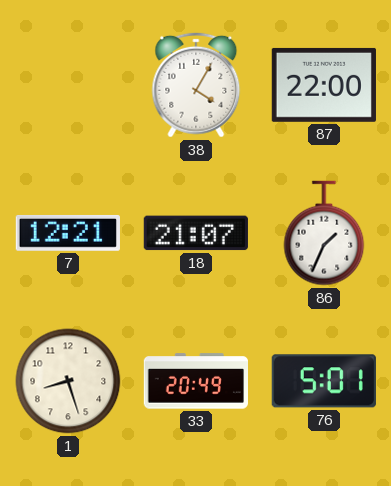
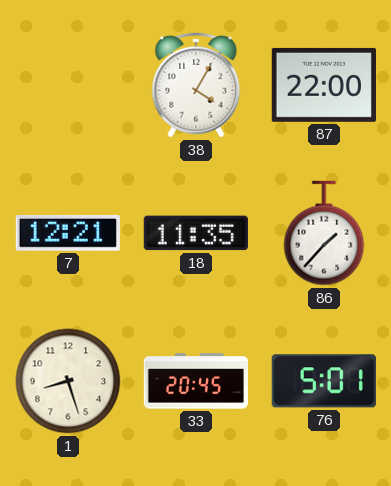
18: 21:07 -> 11:35 (196, 233)
86: 1:34 -> 1:37 (324, 233)
33: 20:49 -> 20:45 (195, 381)
